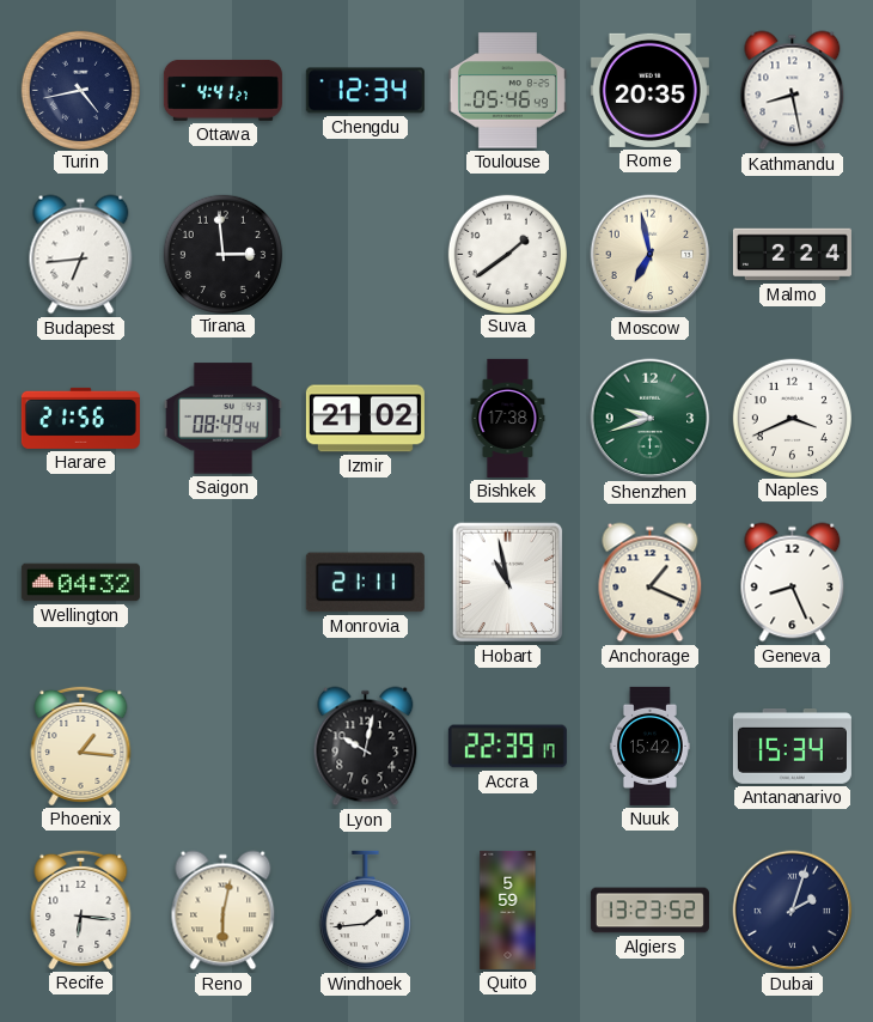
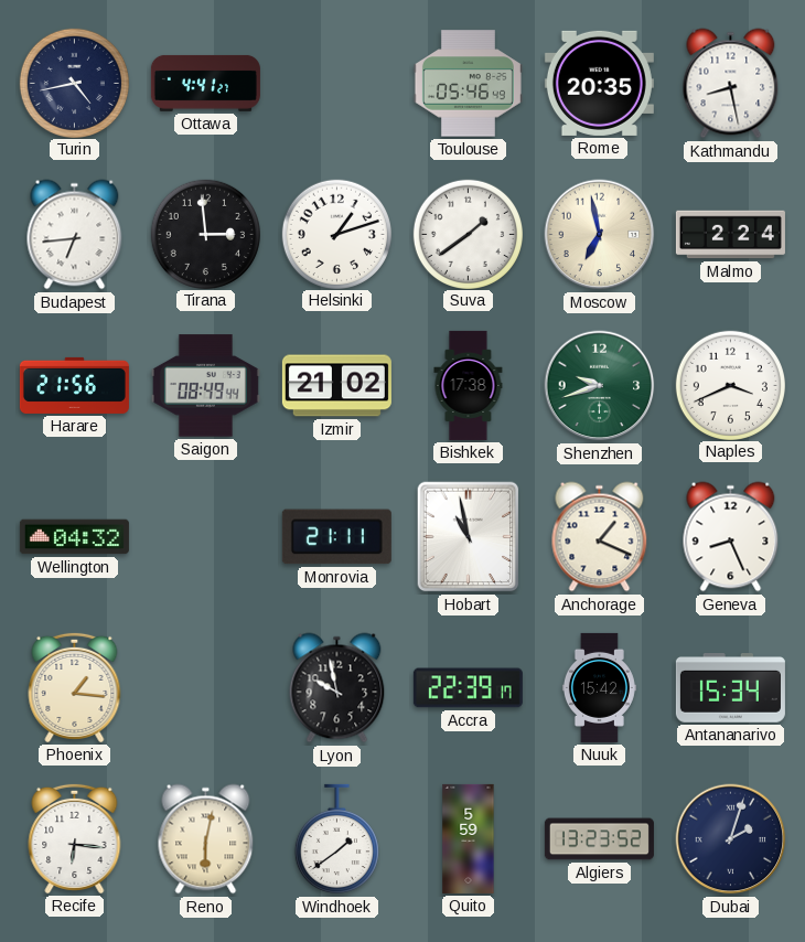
Chengdu: 12:34 -> none (365, 91)
Helsinki: none -> 1:12 (336, 234)
Lyon: 10:02 -> 9:58 (337, 688)
Windhoek: 1:44 -> 1:39 (336, 839)
